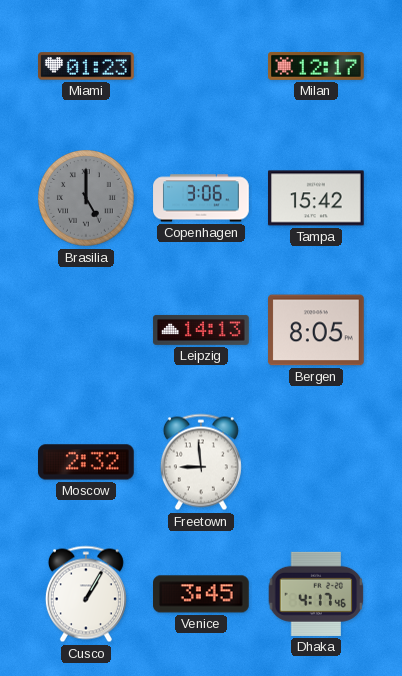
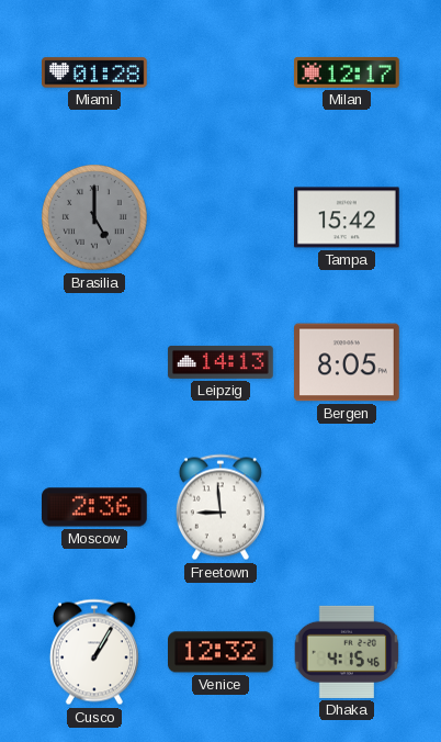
Miami: 01:23 -> 01:28 (94, 72)
Copenhagen: 3:06 -> none (201, 198)
Moscow: 2:32 -> 2:36 (95, 507)
Venice: 3:45 -> 12:32 (222, 652)
Dhaka: 4:17 -> 4:15 (347, 652)
